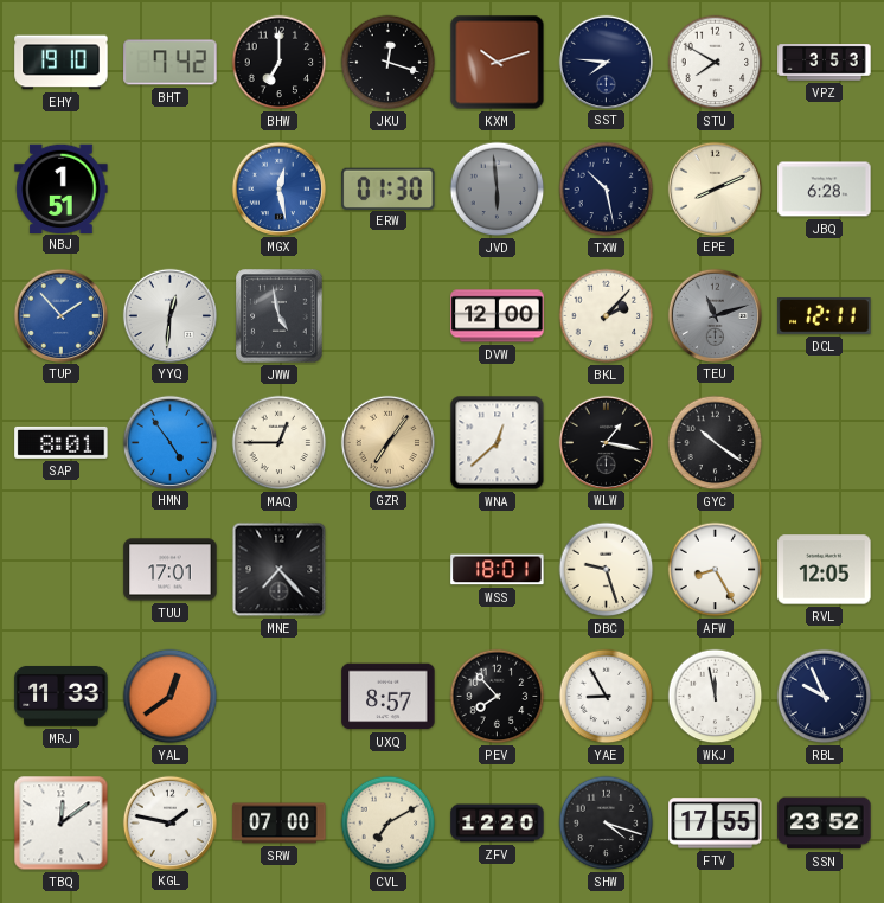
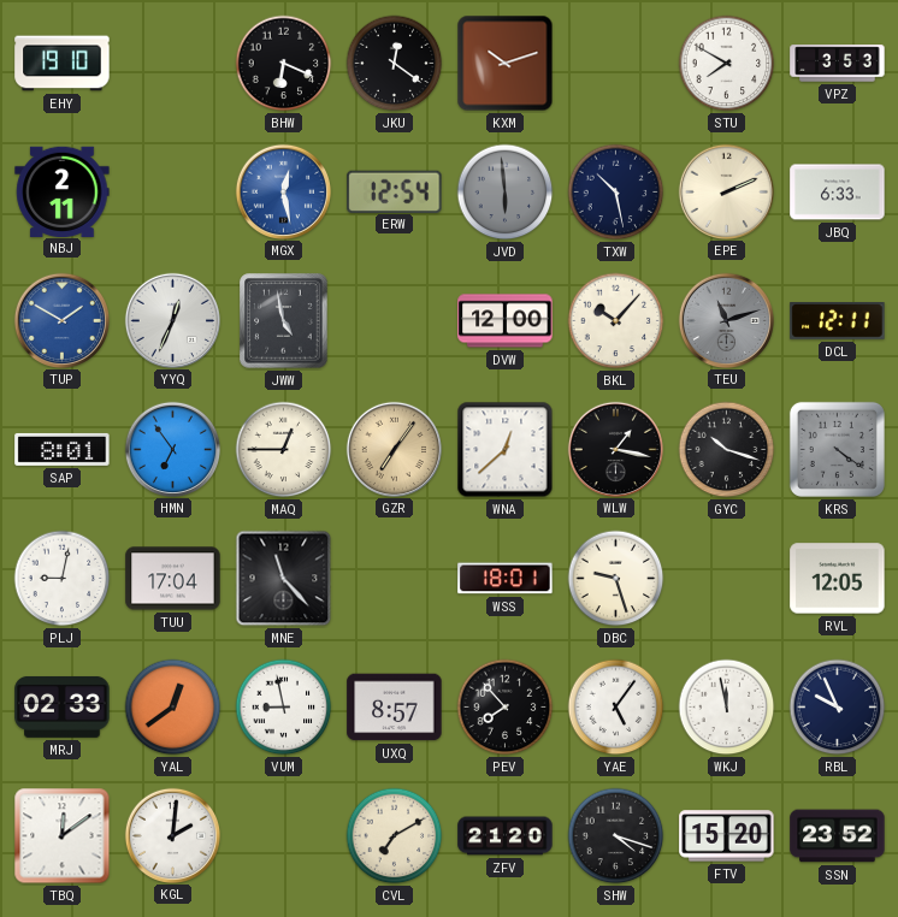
BHT: 7:42 -> none (171, 63)
BHW: 7:00 -> 6:19 (284, 64)
JKU: 12:18 -> 12:21 (395, 64)
SST: 7:46 -> none (606, 62)
NBJ: 1:51 -> 2:11 (63, 191)
ERW: 01:30 -> 12:54 (395, 191)
EPE: 8:11 -> 2:11 (726, 191)
JBQ: 6:28 -> 6:33 (838, 193)
TUP: 1:53 -> 1:50 (61, 320)
YYQ: 12:31 -> 12:34 (172, 320)
BKL: 2:07 -> 10:07 (616, 321)
HMN: 4:54 -> 6:54 (172, 449)
GYC: 10:21 -> 10:18 (727, 450)
KRS: none -> 4:21 (837, 449)
PLJ: none -> 9:02 (63, 579)
TUU: 17:01 -> 17:04 (173, 579)
MNE: 7:23 -> 11:23 (284, 579)
AFW: 8:25 -> none (716, 570)
MRJ: 11:33 -> 02:33 (63, 708)
VUM: none -> 8:58 (284, 708)
YAE: 8:55 -> 5:06 (616, 708)
KGL: 1:47 -> 2:01 (172, 835)
SRW: 07:00 -> none (280, 824)
ZFV: 12:20 -> 21:20 (506, 836)
FTV: 17:55 -> 15:20 (727, 836)
